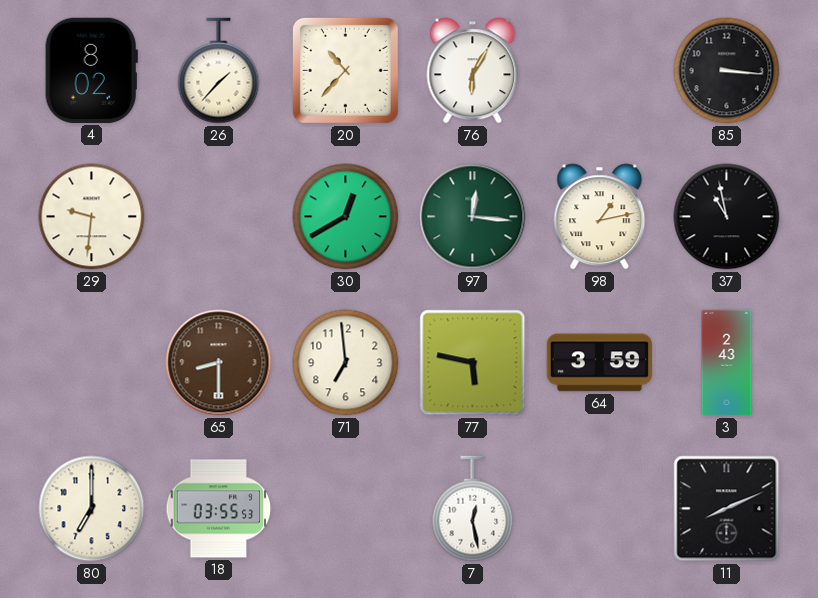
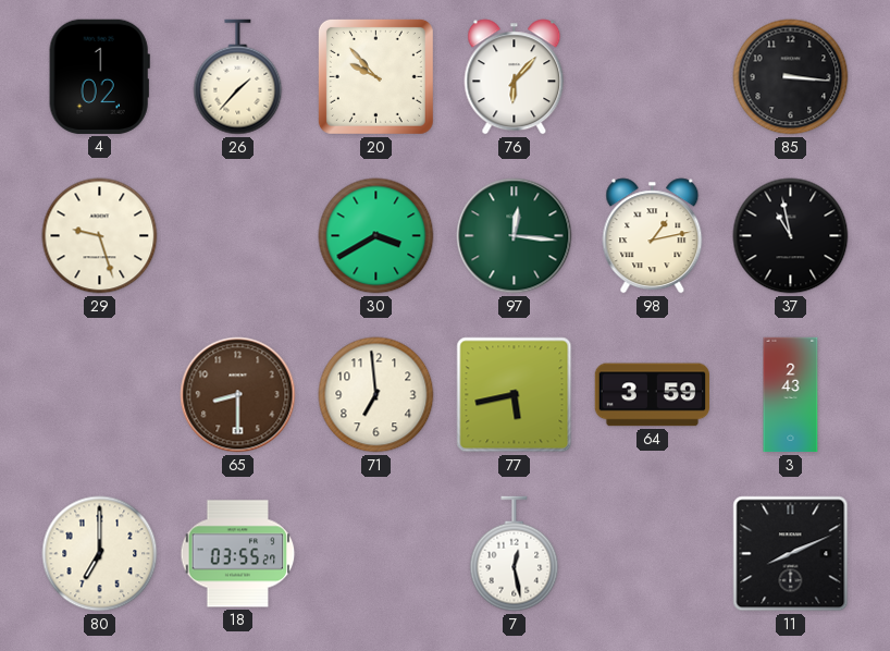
4: 8:02 -> 1:02 (99, 76)
20: 10:37 -> 9:53 (375, 76)
76: 6:05 -> 6:07 (515, 77)
29: 9:31 -> 9:27 (100, 236)
30: 12:40 -> 3:40 (376, 236)
77: 5:47 -> 5:43 (515, 395)
18: 03:55:53 -> 03:55:27 (238, 554)
